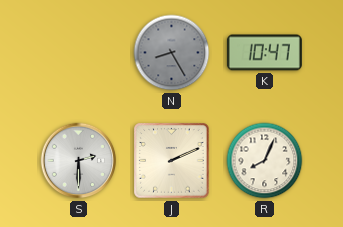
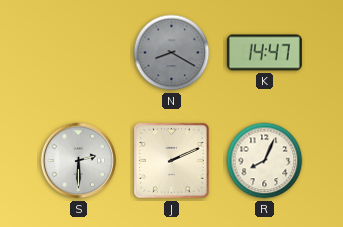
N: 8:25 -> 8:20 (172, 53)
K: 10:47 -> 14:47 (264, 53)
